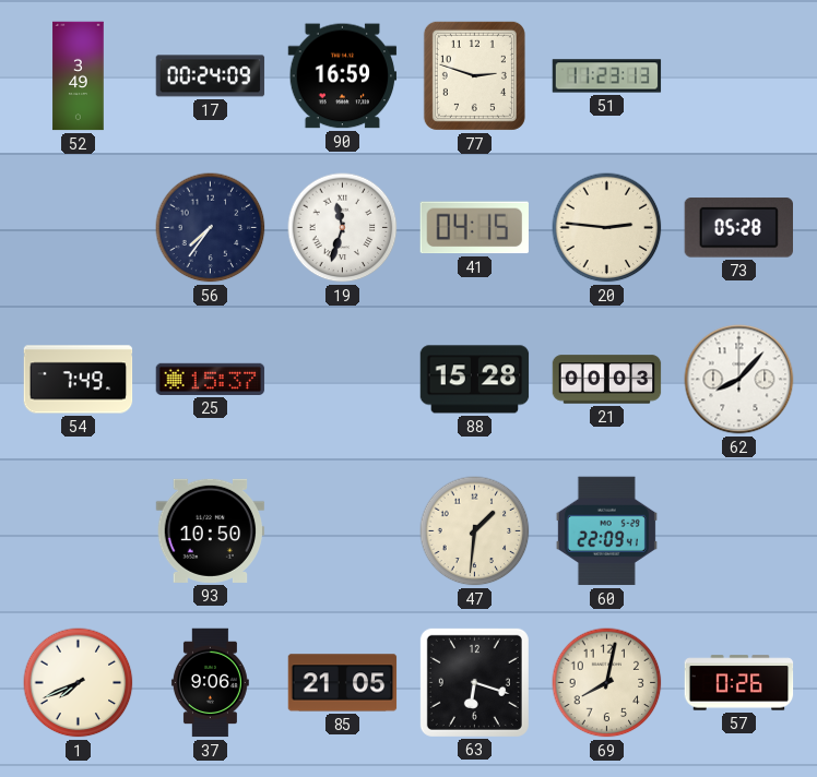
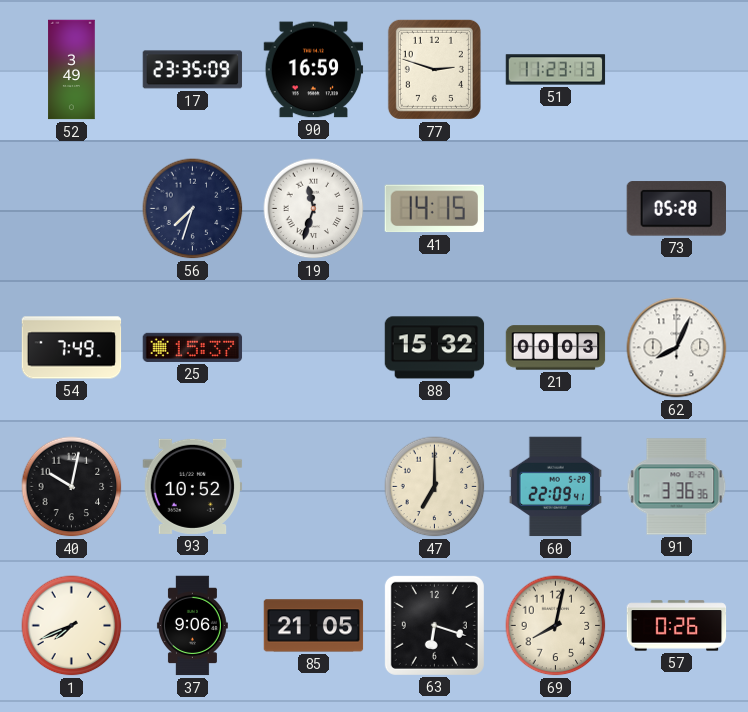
17: 00:24 -> 23:35 (193, 70)
56: 7:36 -> 7:33 (193, 209)
41: 04:15 -> 14:15 (434, 209)
20: 2:46 -> none (607, 228)
88: 15:28 -> 15:32 (435, 348)
62: 8:07 -> 8:04 (677, 348)
40: none -> 10:02 (72, 487)
93: 10:50 -> 10:52 (193, 486)
47: 1:31 -> 7:00 (435, 487)
91: none -> 3:36 (677, 487)
